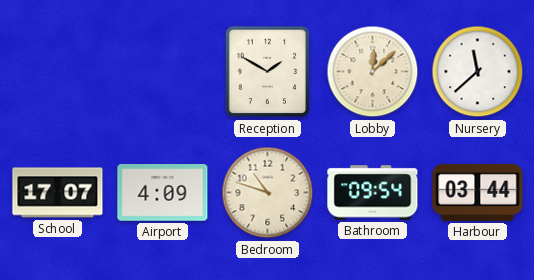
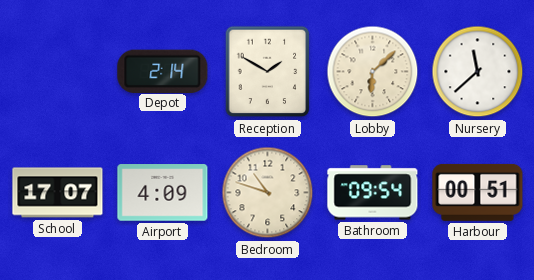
Depot: none -> 2:14 (163, 71)
Lobby: 12:08 -> 6:08 (373, 72)
Harbour: 03:44 -> 00:51 (478, 192)
